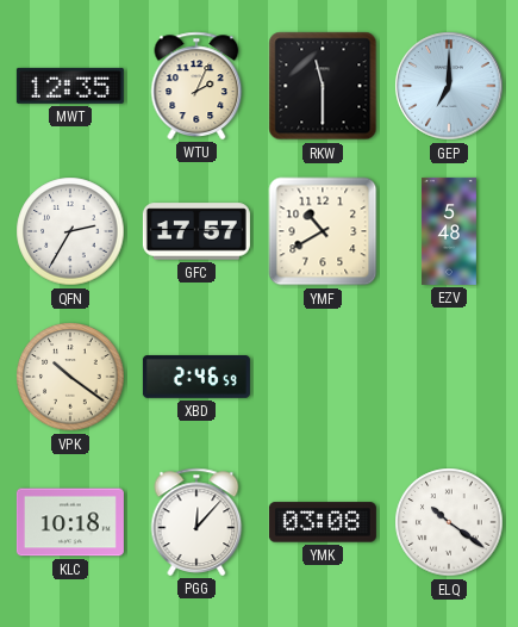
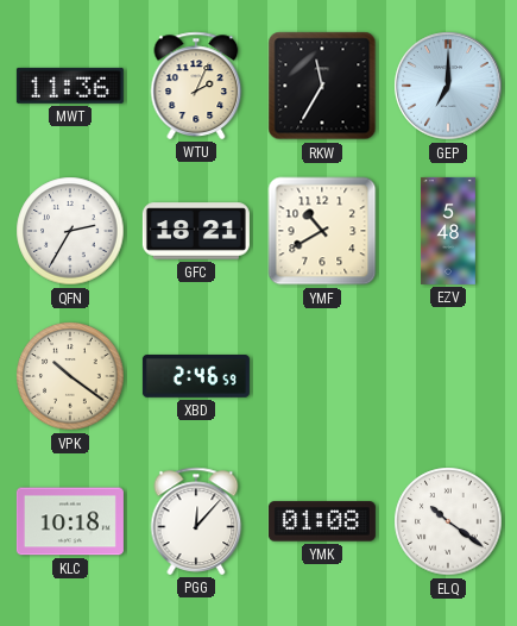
MWT: 12:35 -> 11:36 (70, 86)
RKW: 11:30 -> 11:35 (322, 86)
GFC: 17:57 -> 18:21 (196, 231)
YMK: 03:08 -> 01:08 (322, 521)
